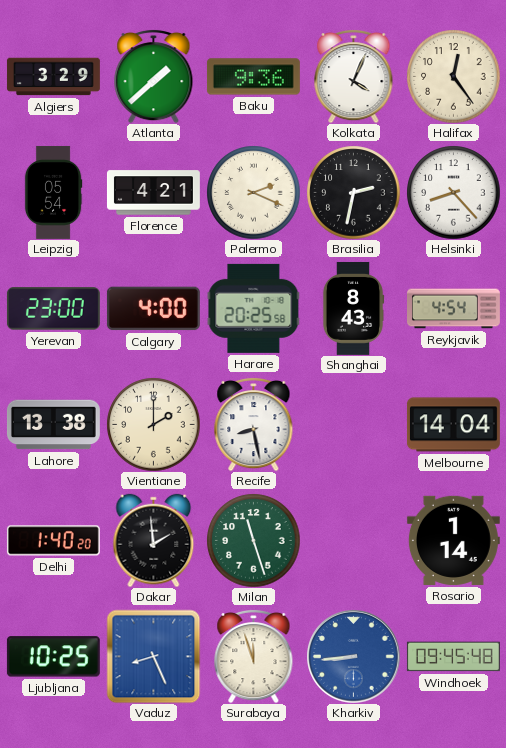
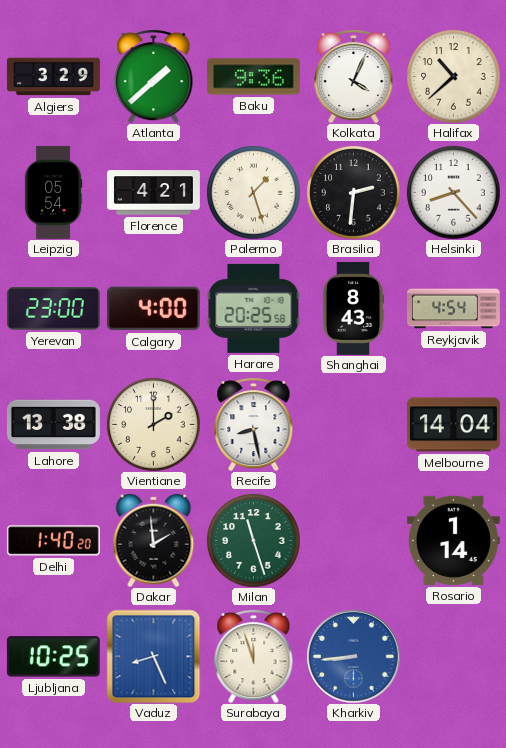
Halifax: 12:24 -> 10:38 (453, 76)
Palermo: 2:19 -> 1:27 (253, 192)
Brasilia: 2:32 -> 2:31 (353, 192)
Windhoek: 09:45 -> none (453, 657)
